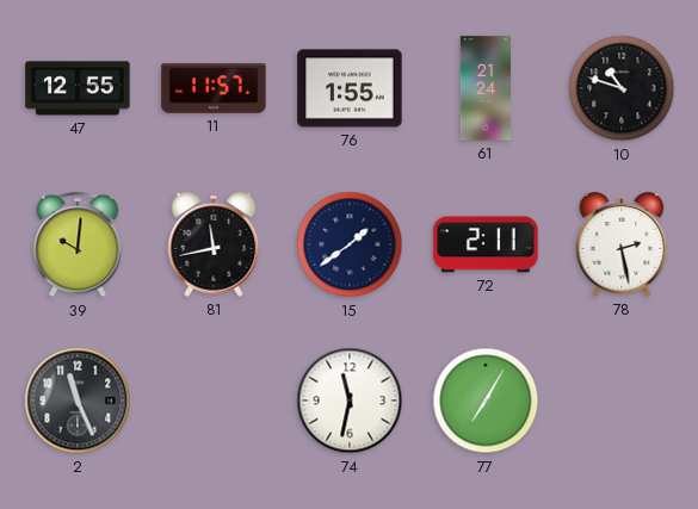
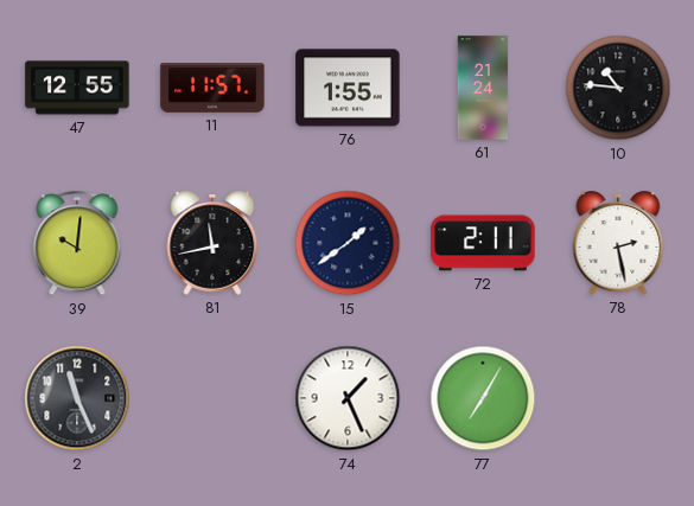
10: 10:48 -> 10:46 (618, 88)
74: 11:32 -> 1:26 (348, 398)
